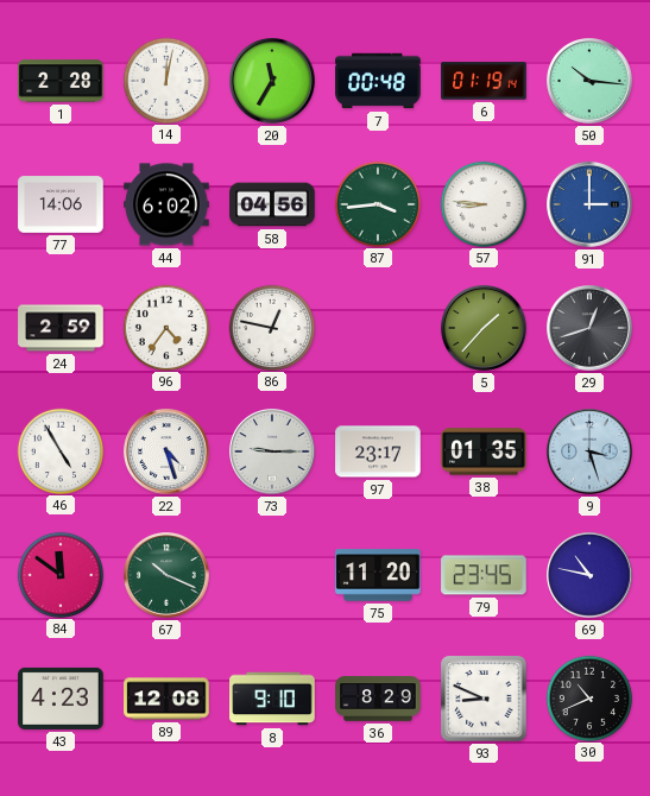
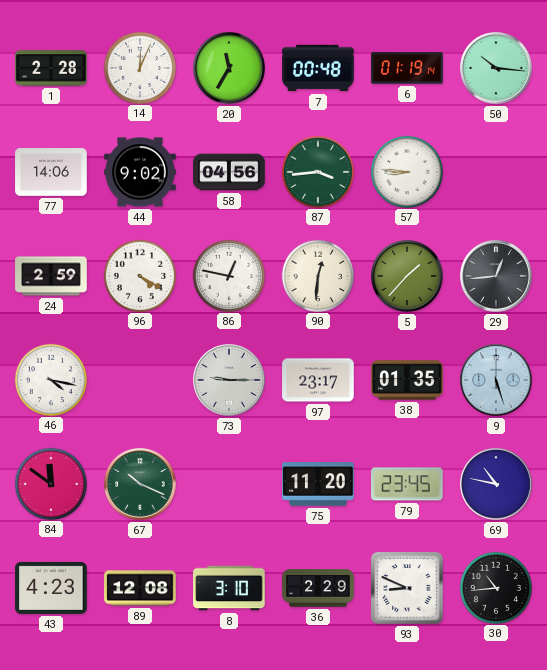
14: 12:02 -> 12:04 (139, 67)
44: 6:02 -> 9:02 (140, 172)
91: 3:00 -> none (589, 204)
96: 4:36 -> 4:20 (139, 275)
90: none -> 12:31 (317, 275)
29: 12:42 -> 12:44 (496, 276)
46: 4:55 -> 4:17 (50, 379)
22: 4:27 -> none (166, 451)
9: 3:27 -> 5:27 (496, 380)
8: 9:10 -> 3:10 (229, 588)
36: 8:29 -> 2:29 (318, 588)
30: 10:41 -> 10:44 (495, 587)
